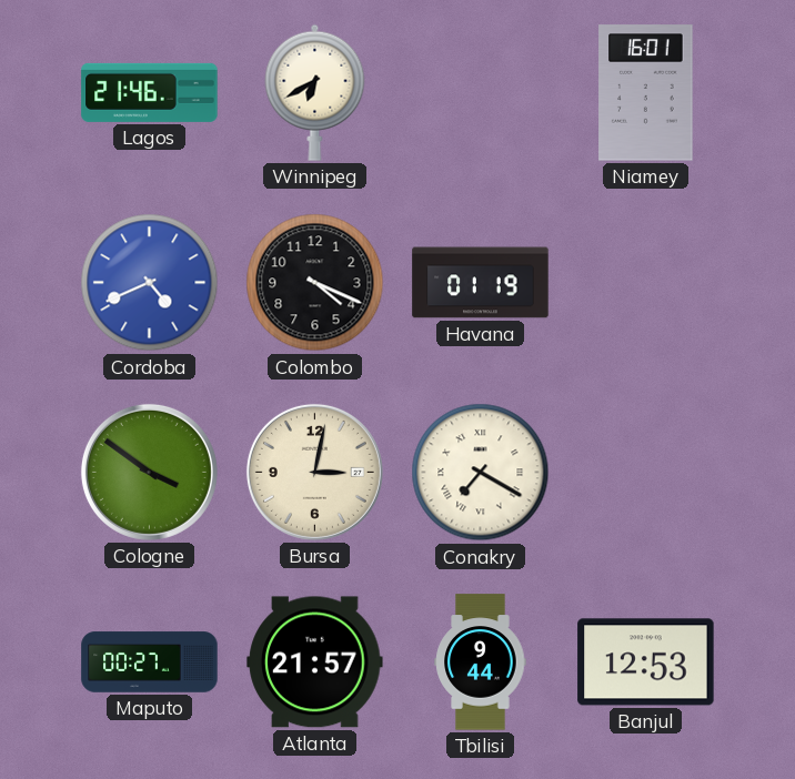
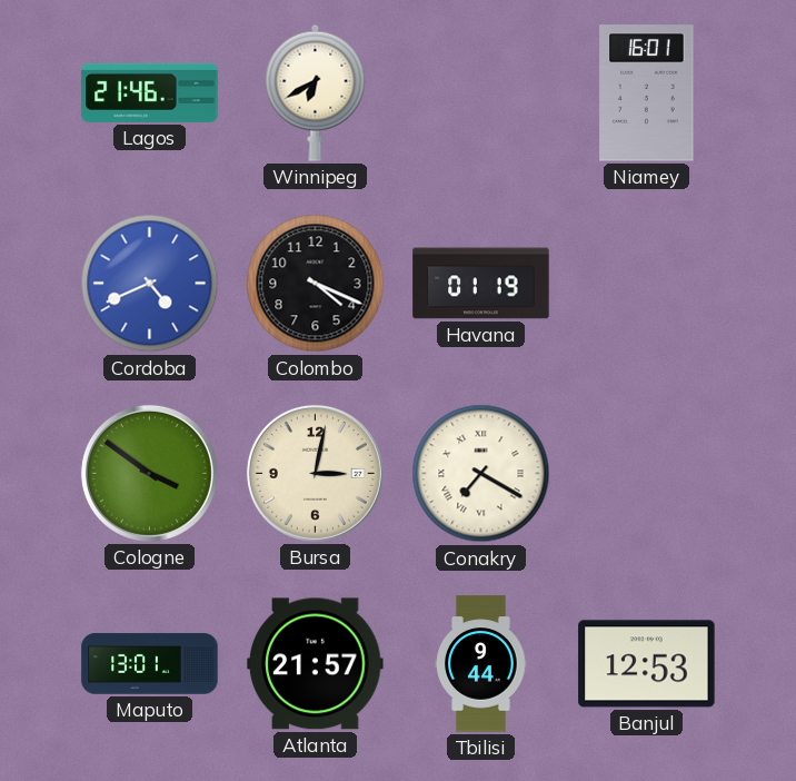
Maputo: 00:27 -> 13:01 (150, 664)
